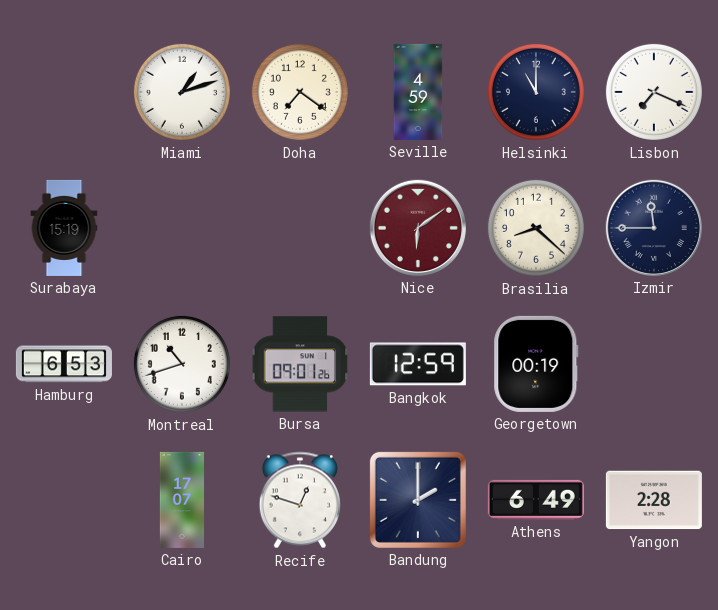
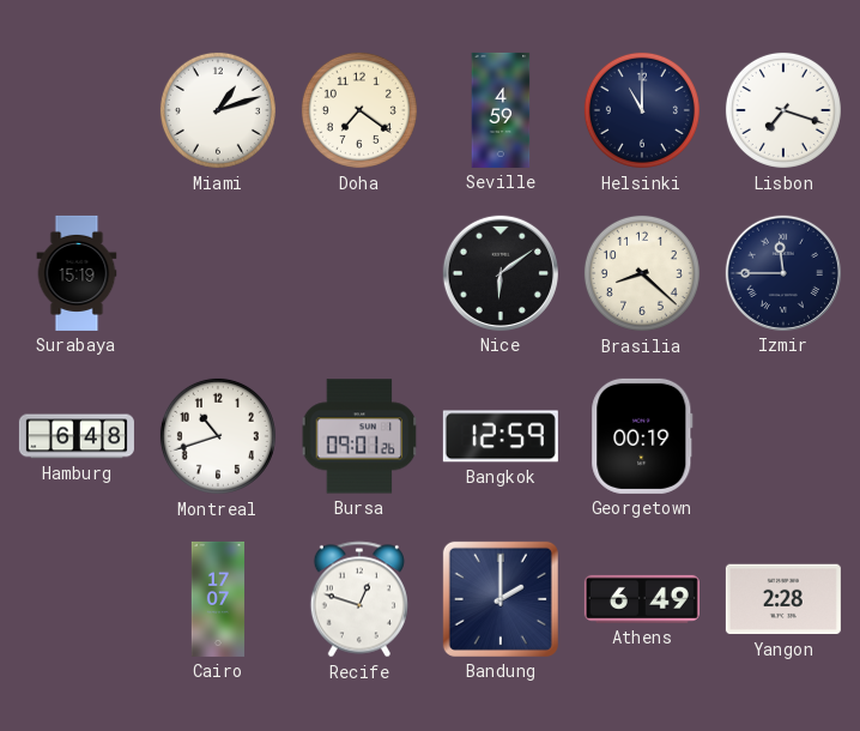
Lisbon: 7:19 -> 7:18 (783, 110)
Nice dial: burgundy -> black (501, 273)
Hamburg: 6:53 -> 6:48 (77, 436)
